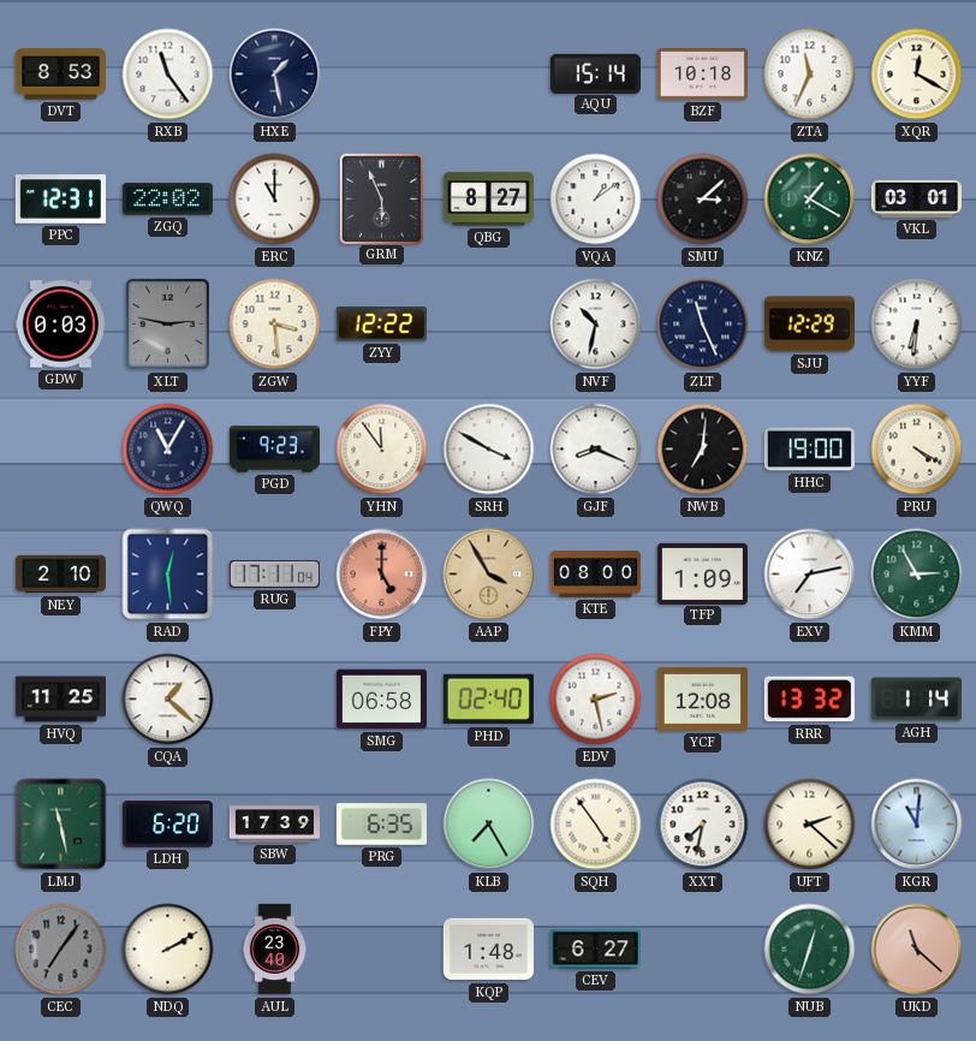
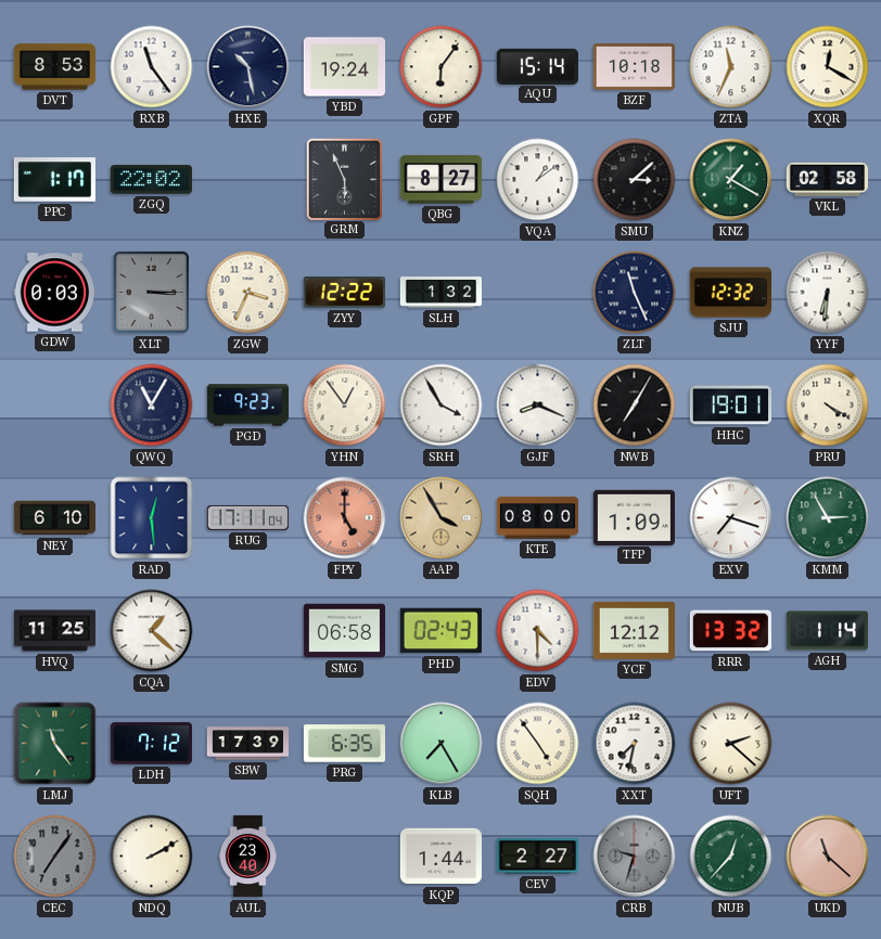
HXE: 1:28 -> 10:28 (248, 67)
YBD: none -> 19:24 (344, 67)
GPF: none -> 6:06 (442, 67)
PPC: 12:31 -> 1:17 (54, 180)
ERC: 11:00 -> none (275, 200)
VKL: 03:01 -> 02:58 (827, 179)
XLT: 2:47 -> 3:15 (151, 292)
ZGW: 3:29 -> 3:34 (248, 293)
SLH: none -> 1:32 (440, 293)
NVF: 10:32 -> none (596, 325)
SJU: 12:29 -> 12:32 (730, 293)
YHN: 11:54 -> 12:54 (345, 406)
SRH: 3:50 -> 3:55 (442, 406)
NWB: 7:01 -> 7:05 (635, 406)
HHC: 19:00 -> 19:01 (730, 406)
NEY: 2:10 -> 6:10 (54, 518)
EXV: 7:13 -> 7:18 (731, 518)
PHD: 02:40 -> 02:43 (440, 631)
EDV: 2:28 -> 4:30 (538, 631)
YCF: 12:08 -> 12:12 (634, 630)
LMJ: 11:28 -> 11:24 (55, 744)
LDH: 6:20 -> 7:12 (151, 744)
KGR: 11:01 -> none (917, 825)
KQP: 1:48 -> 1:44 (440, 857)
CEV: 6:27 -> 2:27 (537, 857)
CRB: none -> 9:33 (635, 857)
NUB: 12:33 -> 12:37 (731, 857)
